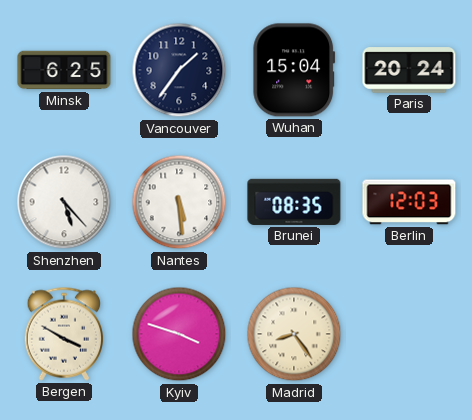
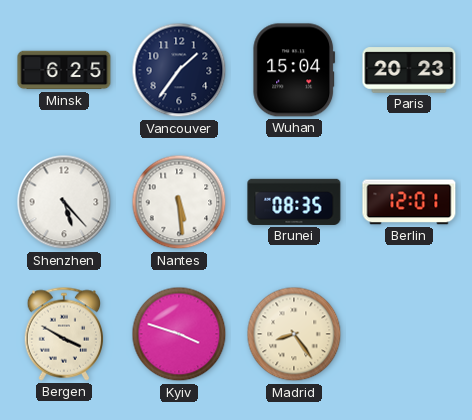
Paris: 20:24 -> 20:23 (409, 70)
Berlin: 12:03 -> 12:01 (409, 202)
